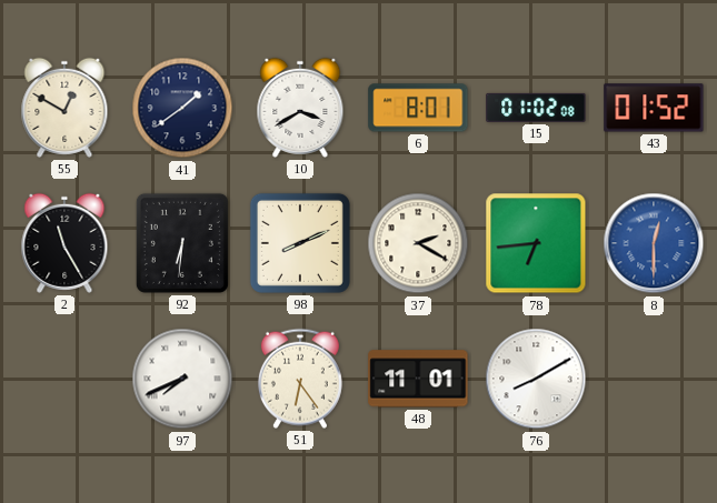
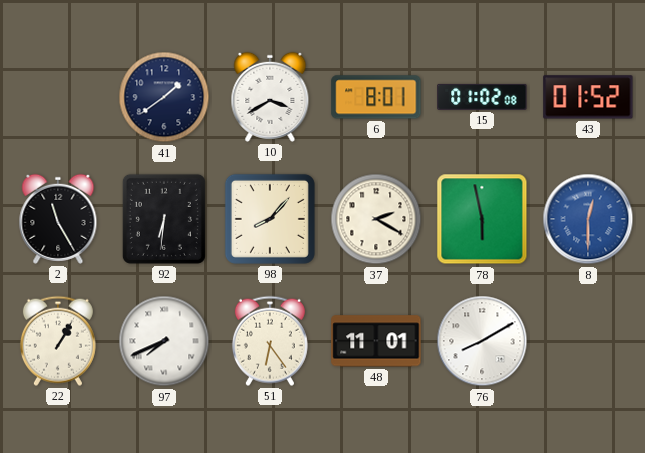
55: 12:50 -> none (64, 108)
98: 8:11 -> 8:07 (270, 219)
78: 6:44 -> 5:58 (482, 219)
22: none -> 1:05 (58, 341)
